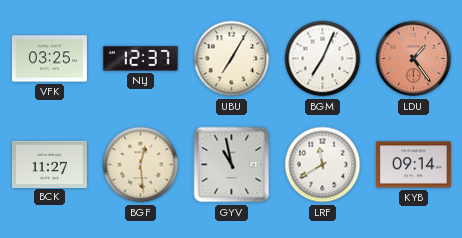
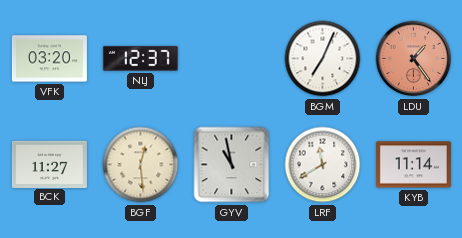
VFK: 03:25 -> 03:20 (49, 59)
UBU: 7:05 -> none (232, 59)
KYB: 09:14 -> 11:14 (413, 165)
